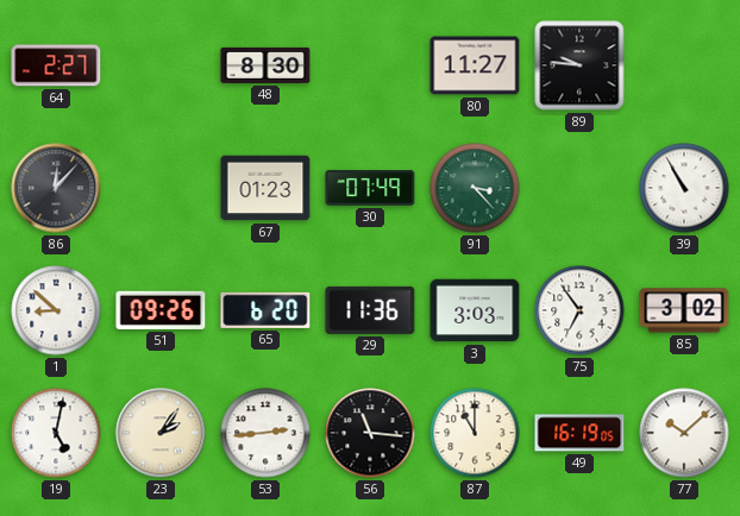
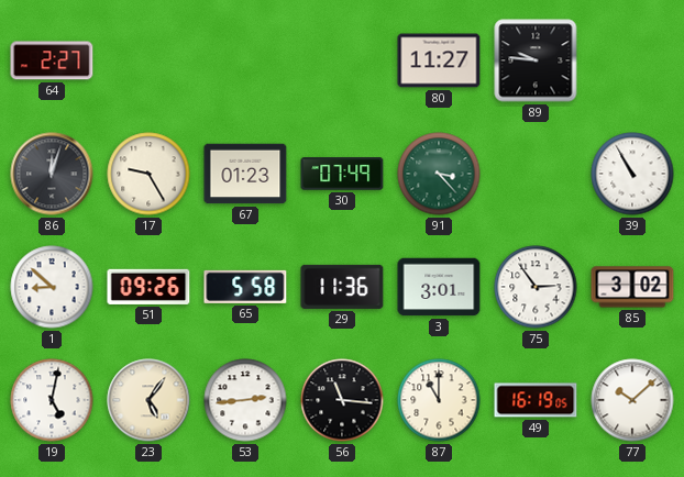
48: 8:30 -> none (265, 65)
86: 12:07 -> 12:03 (52, 174)
17: none -> 9:25 (148, 174)
65: 6:20 -> 5:58 (245, 287)
3: 3:03 -> 3:01 (439, 287)
75: 6:54 -> 2:54 (536, 287)
23: 2:06 -> 5:06 (148, 400)
